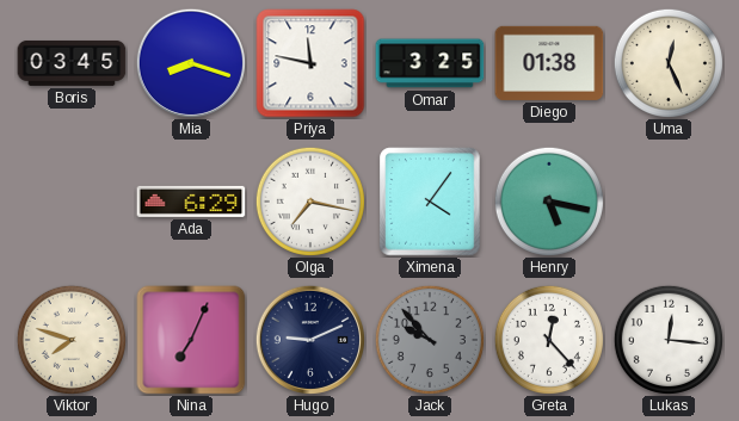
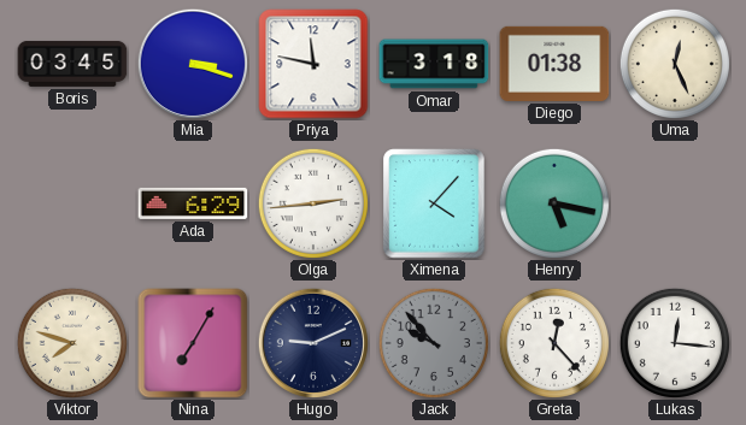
Mia: 8:18 -> 3:18 (192, 63)
Omar: 3:25 -> 3:18 (434, 64)
Olga: 7:17 -> 2:44 (313, 203)
Ximena: 4:06 -> 4:07 (434, 203)
Nina: 7:04 -> 7:05 (193, 343)
